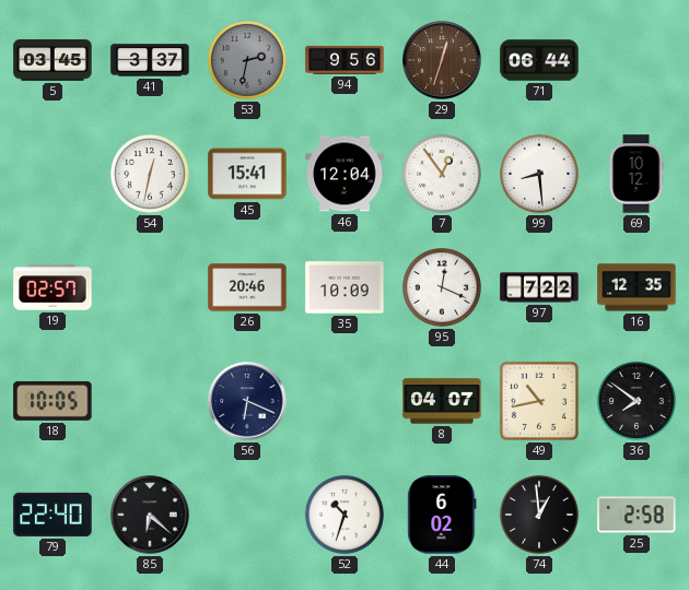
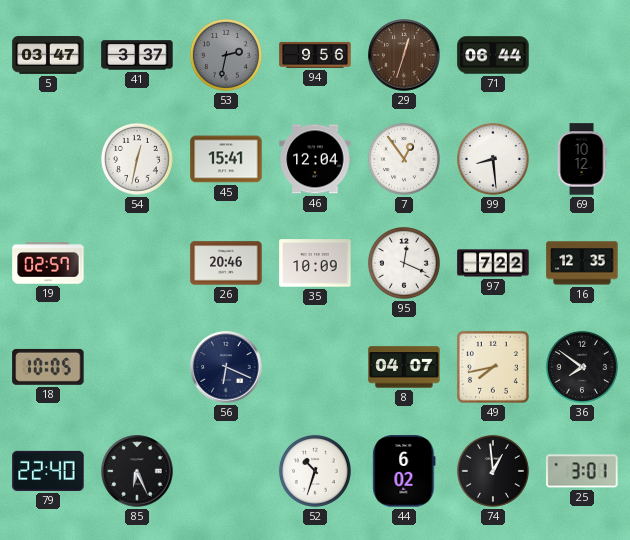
5: 03:45 -> 03:47 (48, 56)
49: 10:43 -> 7:43 (493, 367)
85: 6:22 -> 6:26 (137, 471)
25: 2:58 -> 3:01 (582, 471)
